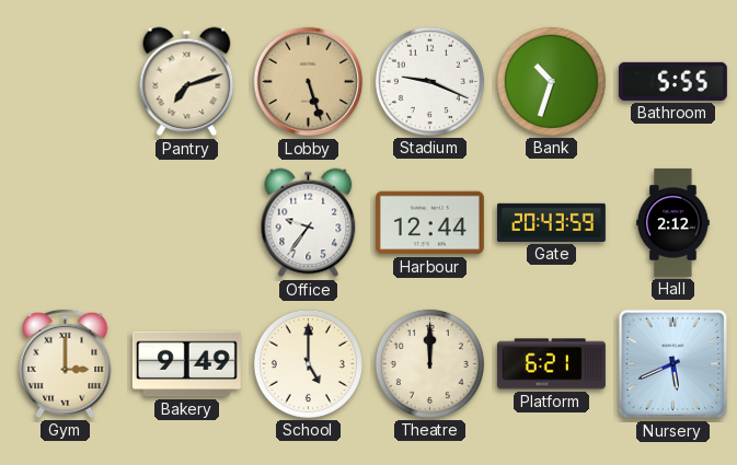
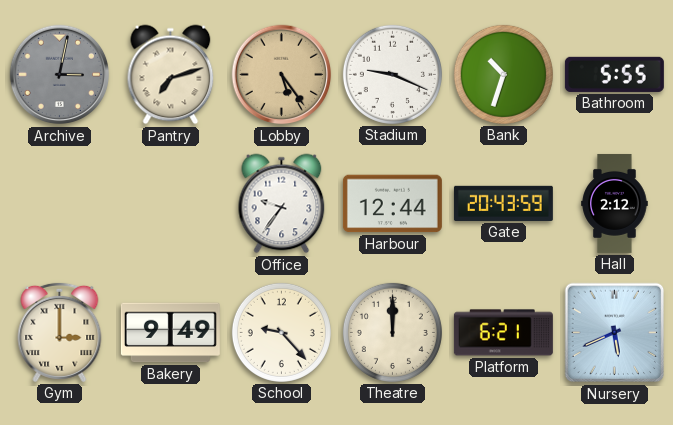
Archive: none -> 3:02 (60, 75)
Lobby: 5:27 -> 5:24 (282, 75)
School: 5:00 -> 9:23 (281, 332)
